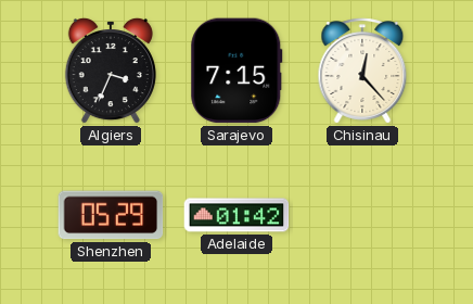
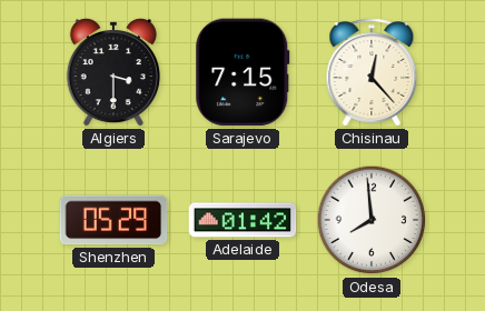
Algiers: 3:34 -> 3:30 (113, 72)
Odesa: none -> 7:59 (372, 220)
